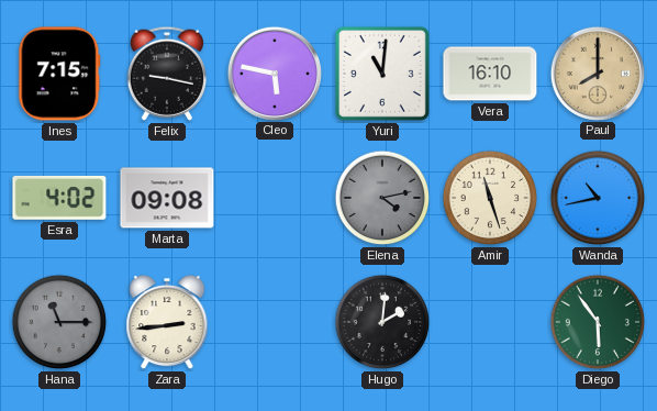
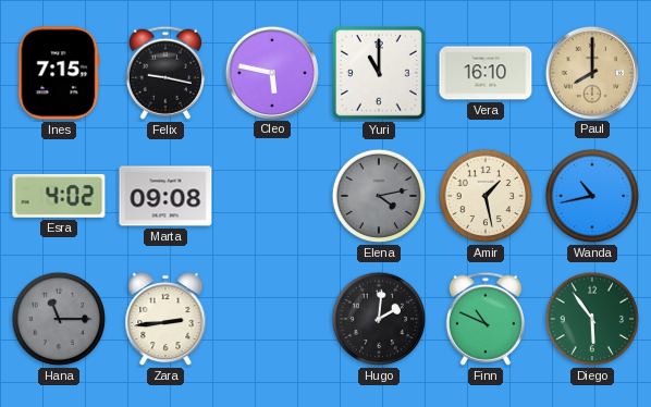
Yuri: 11:01 -> 11:00 (379, 73)
Amir: 11:27 -> 1:28 (486, 196)
Finn: none -> 10:49 (486, 319)
